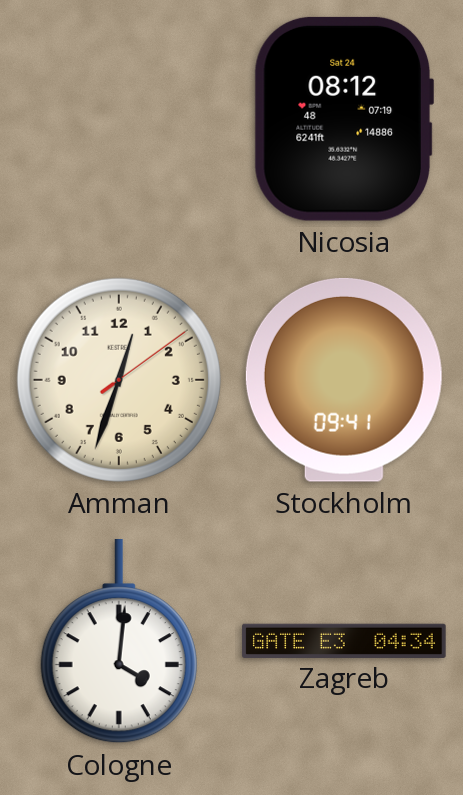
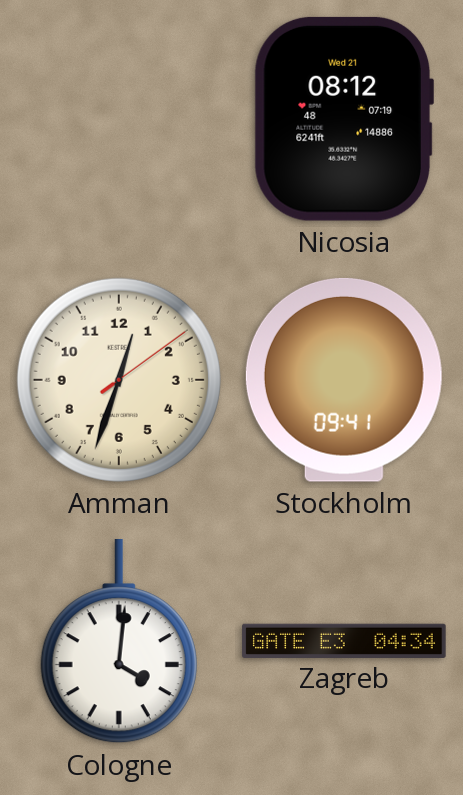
Nicosia date: Sat 24 -> Wed 21 (343, 119)
